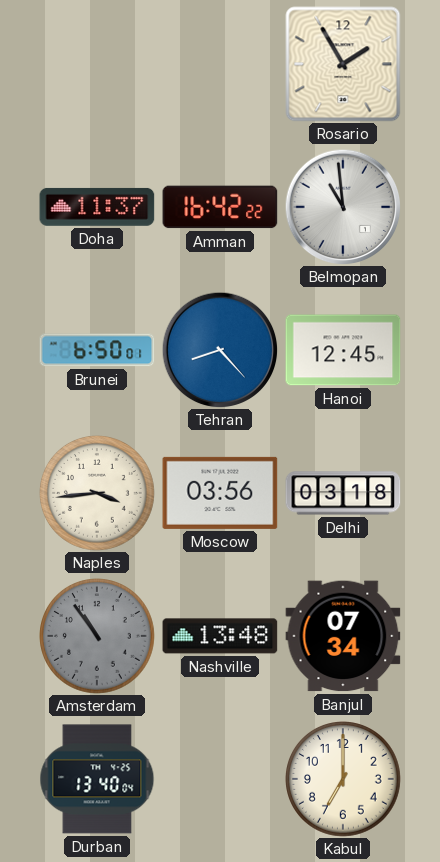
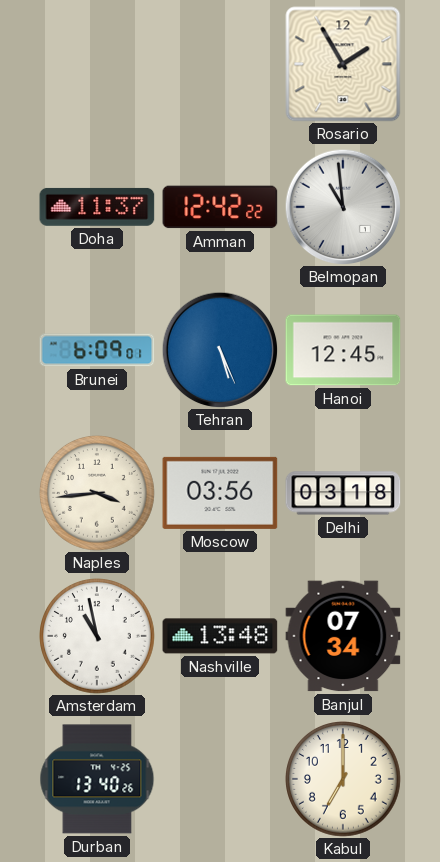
Amman: 16:42 -> 12:42 (220, 207)
Brunei: 6:50 -> 6:09 (97, 350)
Tehran: 8:23 -> 5:26 (220, 350)
Amsterdam: 10:54 -> 10:58 (98, 637)
Amsterdam dial: grey -> white (98, 637)
Durban: 13:40:04 -> 13:40:26 (97, 779)
